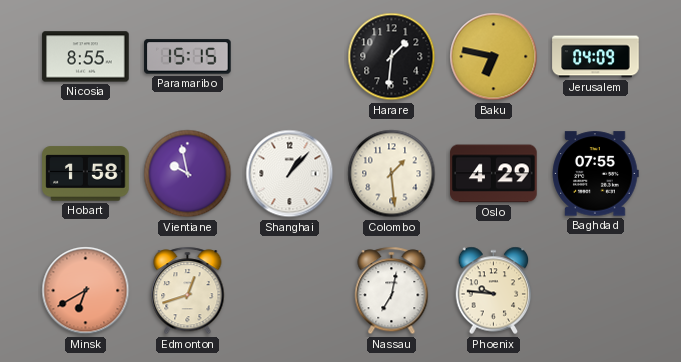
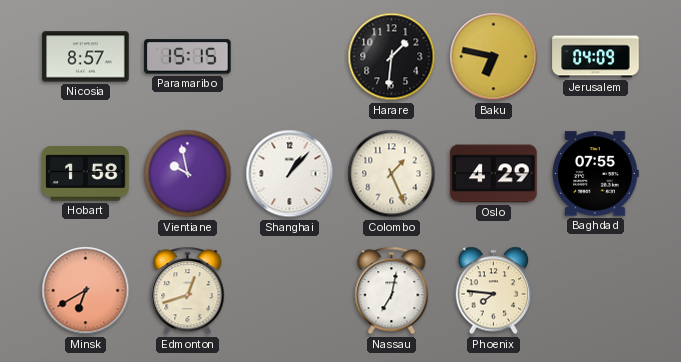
Nicosia: 8:55 -> 8:57 (86, 57)
Colombo: 1:29 -> 1:26 (392, 174)
Phoenix: 9:46 -> 7:46 (494, 291)
